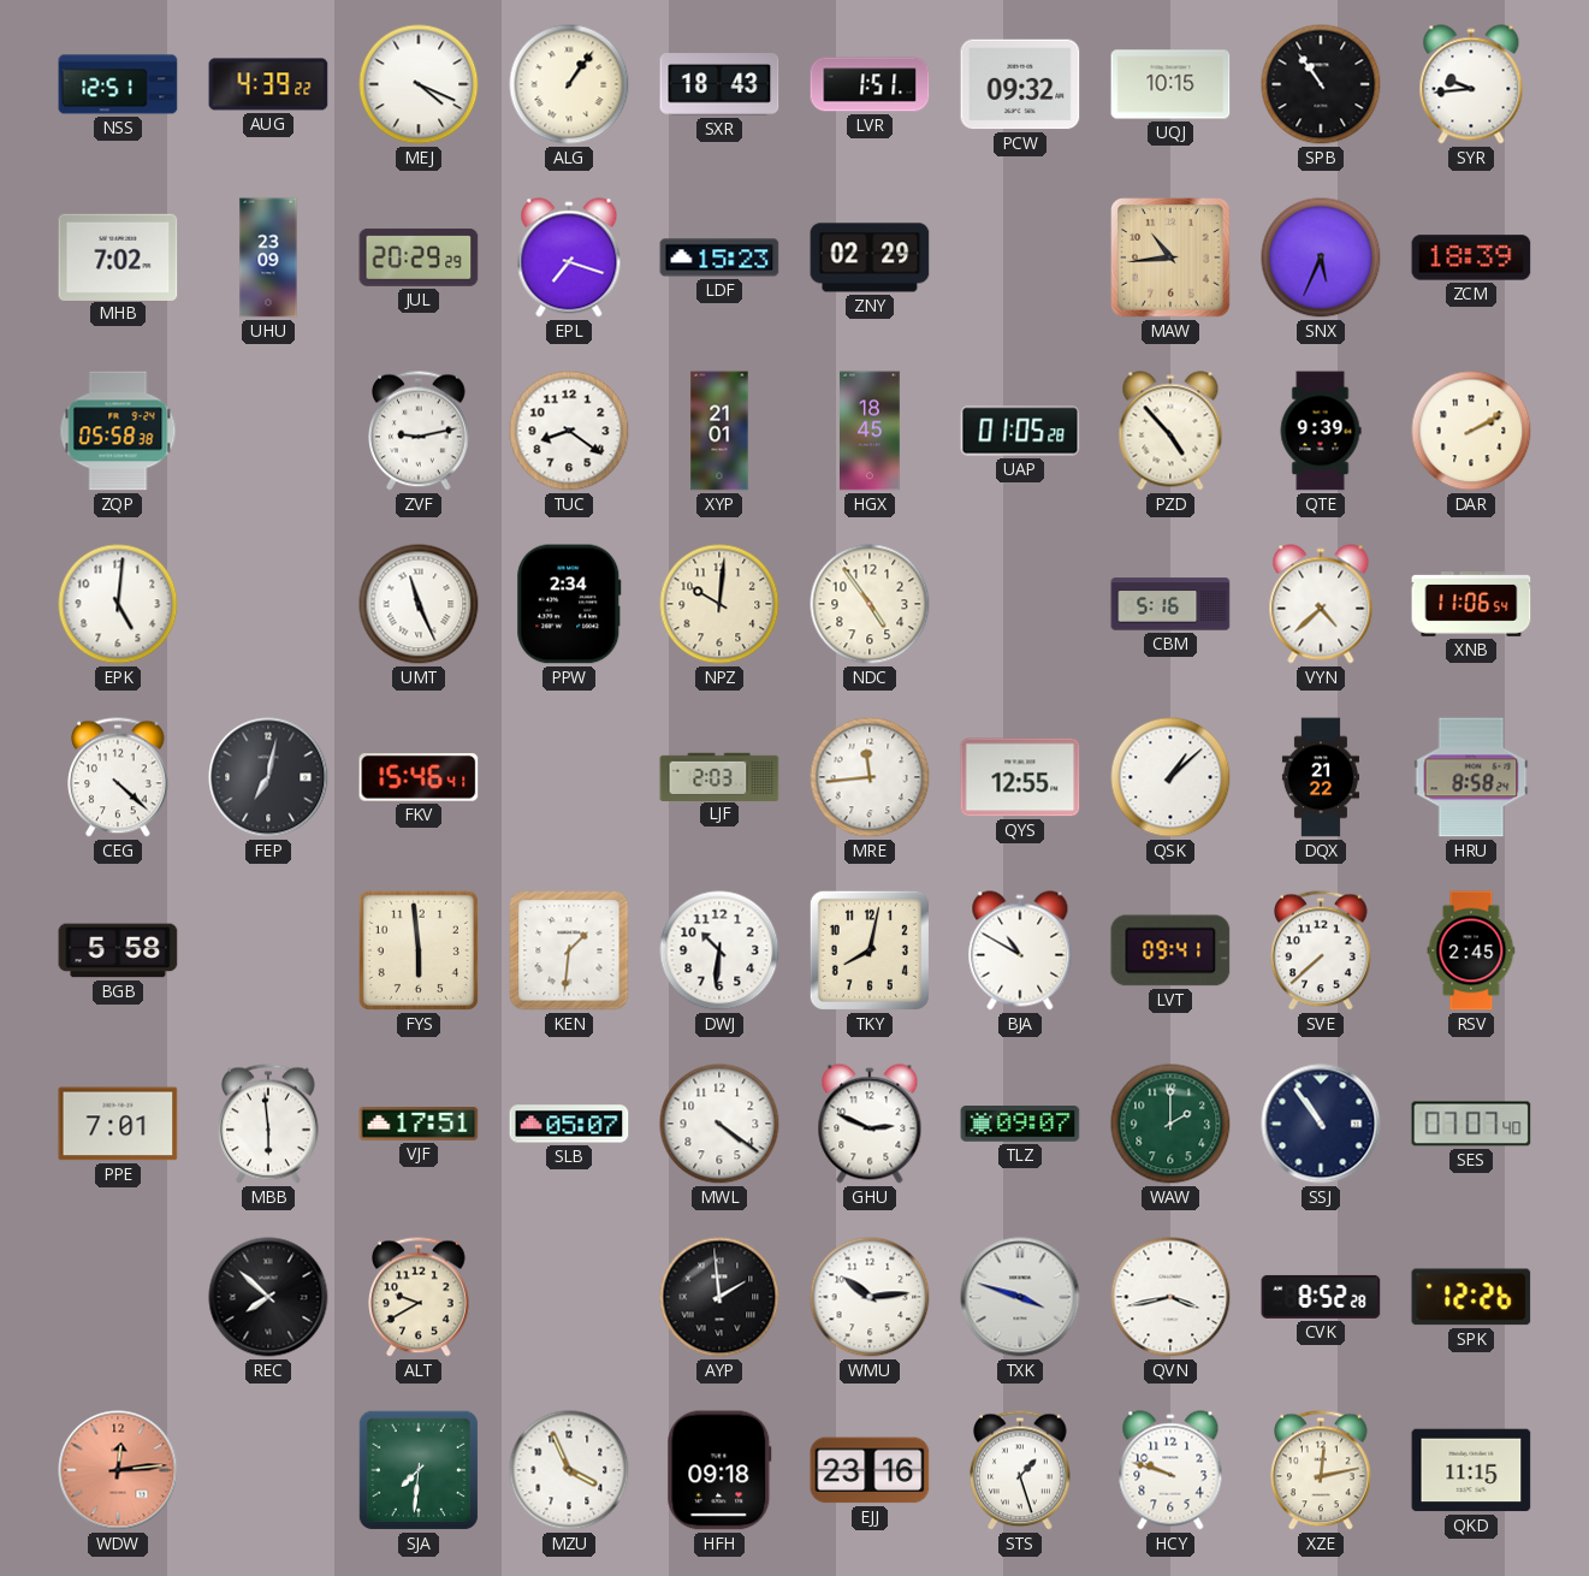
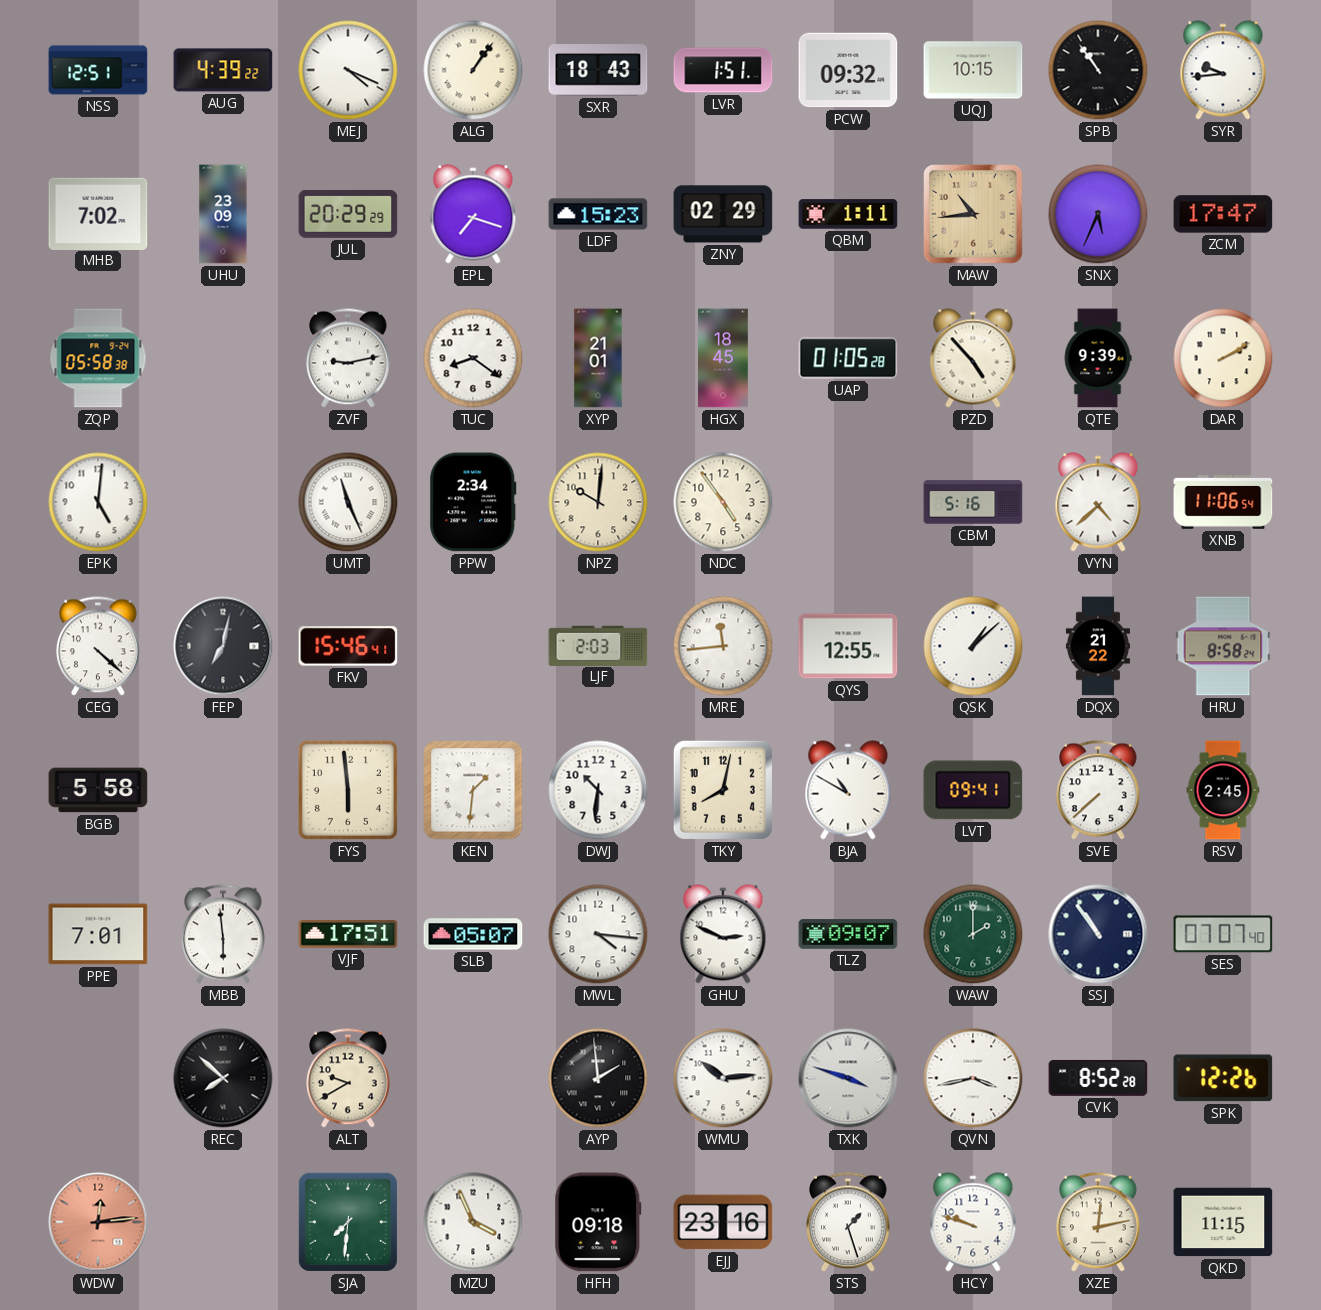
QBM: none -> 1:11 (848, 214)
ZCM: 18:39 -> 17:47 (1223, 214)
MWL: 4:21 -> 4:16 (598, 934)
